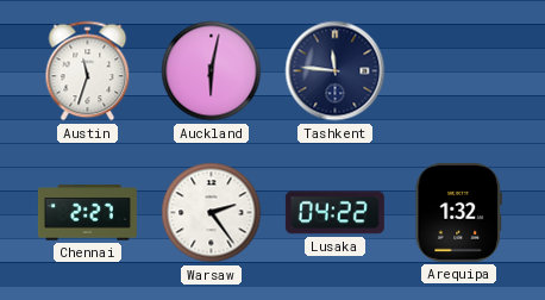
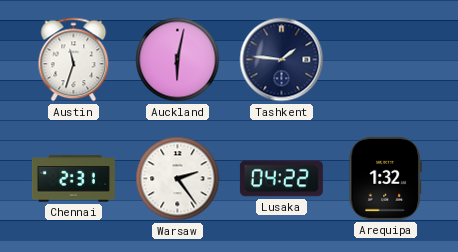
Tashkent: 11:46 -> 1:46 (282, 60)
Chennai: 2:27 -> 2:31 (73, 179)
